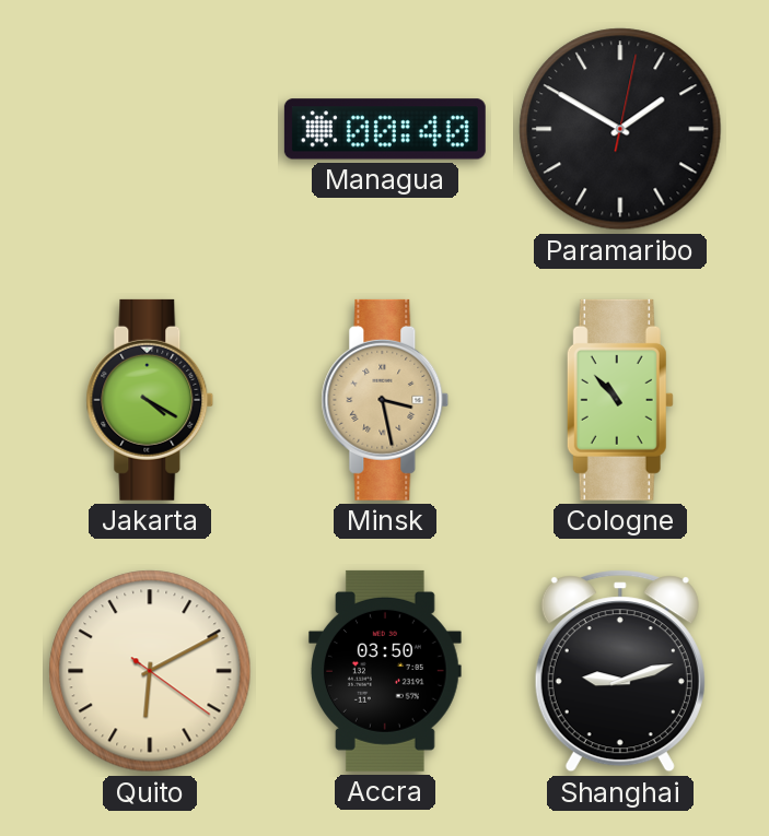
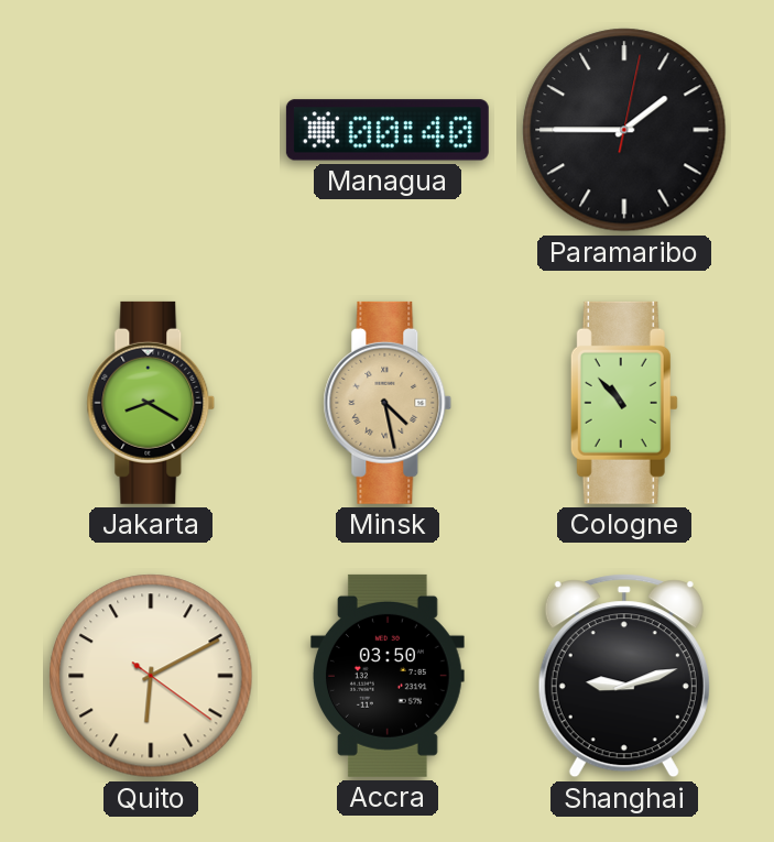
Paramaribo: 1:50 -> 1:45 (624, 130)
Jakarta: 4:20 -> 8:20 (151, 403)
Minsk: 3:28 -> 4:28 (388, 403)
